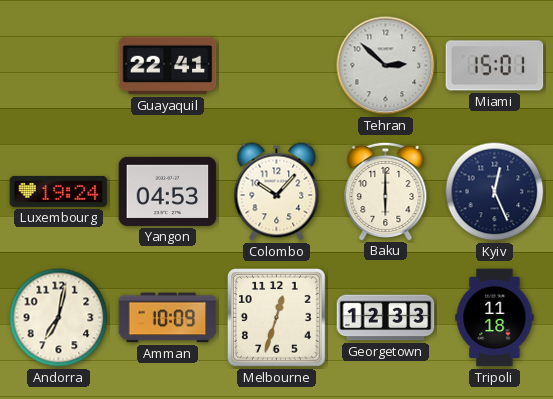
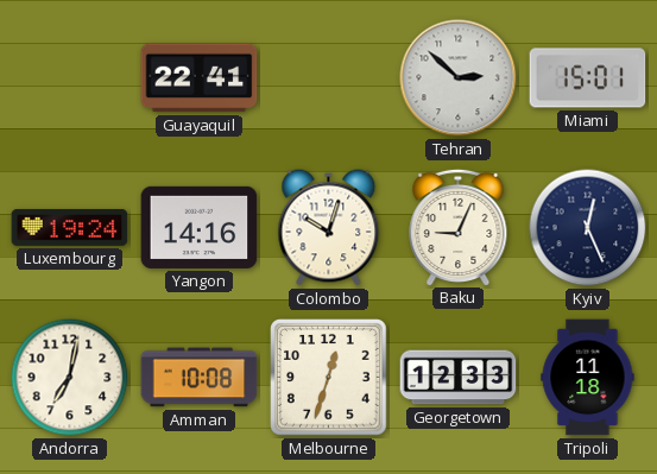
Yangon: 04:53 -> 14:16 (200, 227)
Colombo: 10:07 -> 10:03 (329, 228)
Baku: 6:00 -> 9:04 (459, 227)
Amman: 10:09 -> 10:08 (200, 378)
